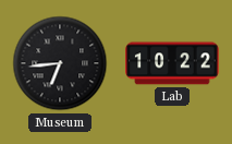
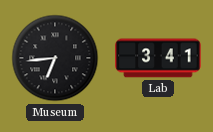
Lab: 10:22 -> 3:41 (158, 58)
